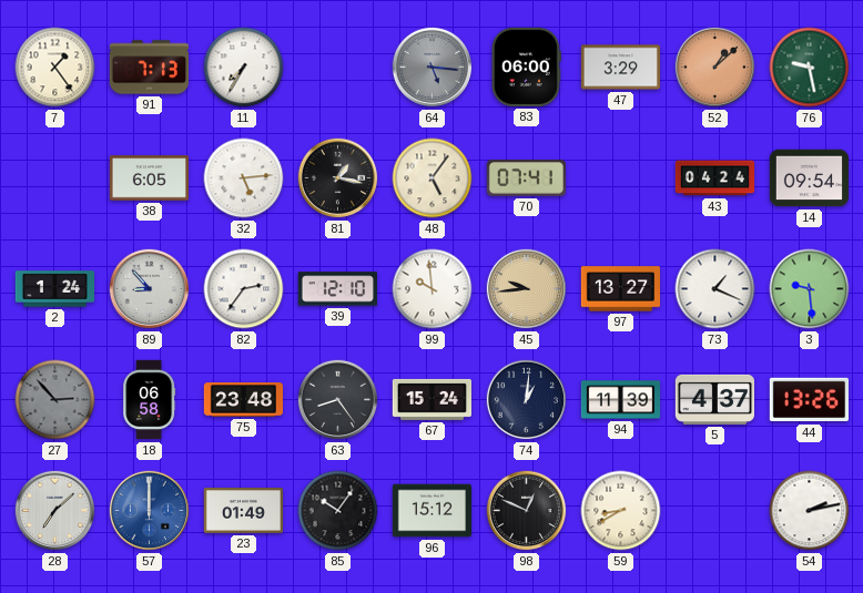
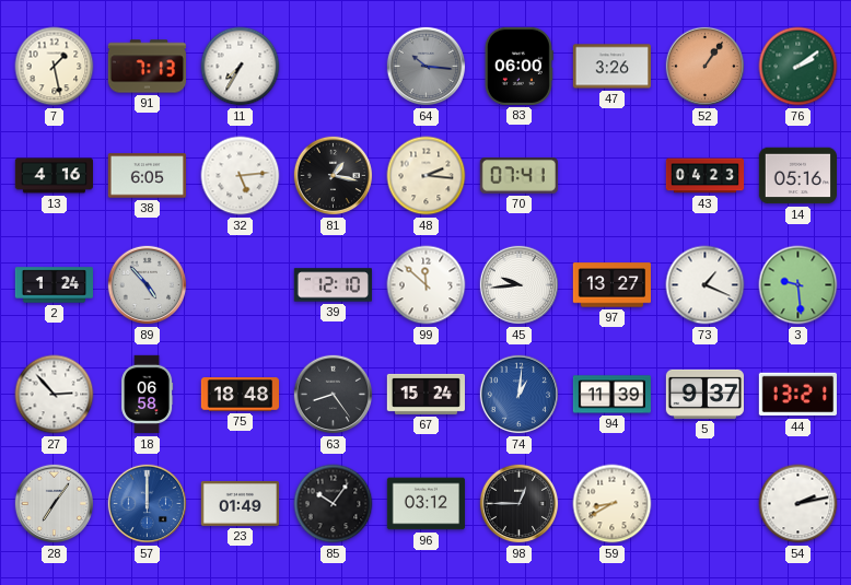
7: 1:24 -> 1:28 (55, 67)
64: 5:16 -> 10:16 (427, 67)
47: 3:29 -> 3:26 (611, 67)
52: 1:08 -> 1:06 (706, 67)
76: 9:28 -> 2:09 (798, 67)
13: none -> 4:16 (54, 176)
48: 5:06 -> 2:16 (427, 176)
43: 04:24 -> 04:23 (706, 176)
14: 09:54 -> 05:16 (797, 176)
89: 8:53 -> 4:53 (148, 285)
82: 2:36 -> none (244, 289)
99: 9:59 -> 11:52 (427, 285)
45 dial: champagne -> white (520, 285)
27 dial: grey -> white (55, 395)
75: 23:48 -> 18:48 (240, 395)
74 dial: navy -> blue (520, 395)
5: 4:37 -> 9:37 (704, 394)
44: 13:26 -> 13:21 (797, 395)
28: 7:08 -> 7:06 (55, 504)
96: 15:12 -> 03:12 (427, 504)
98: 12:49 -> 12:45 (520, 504)
